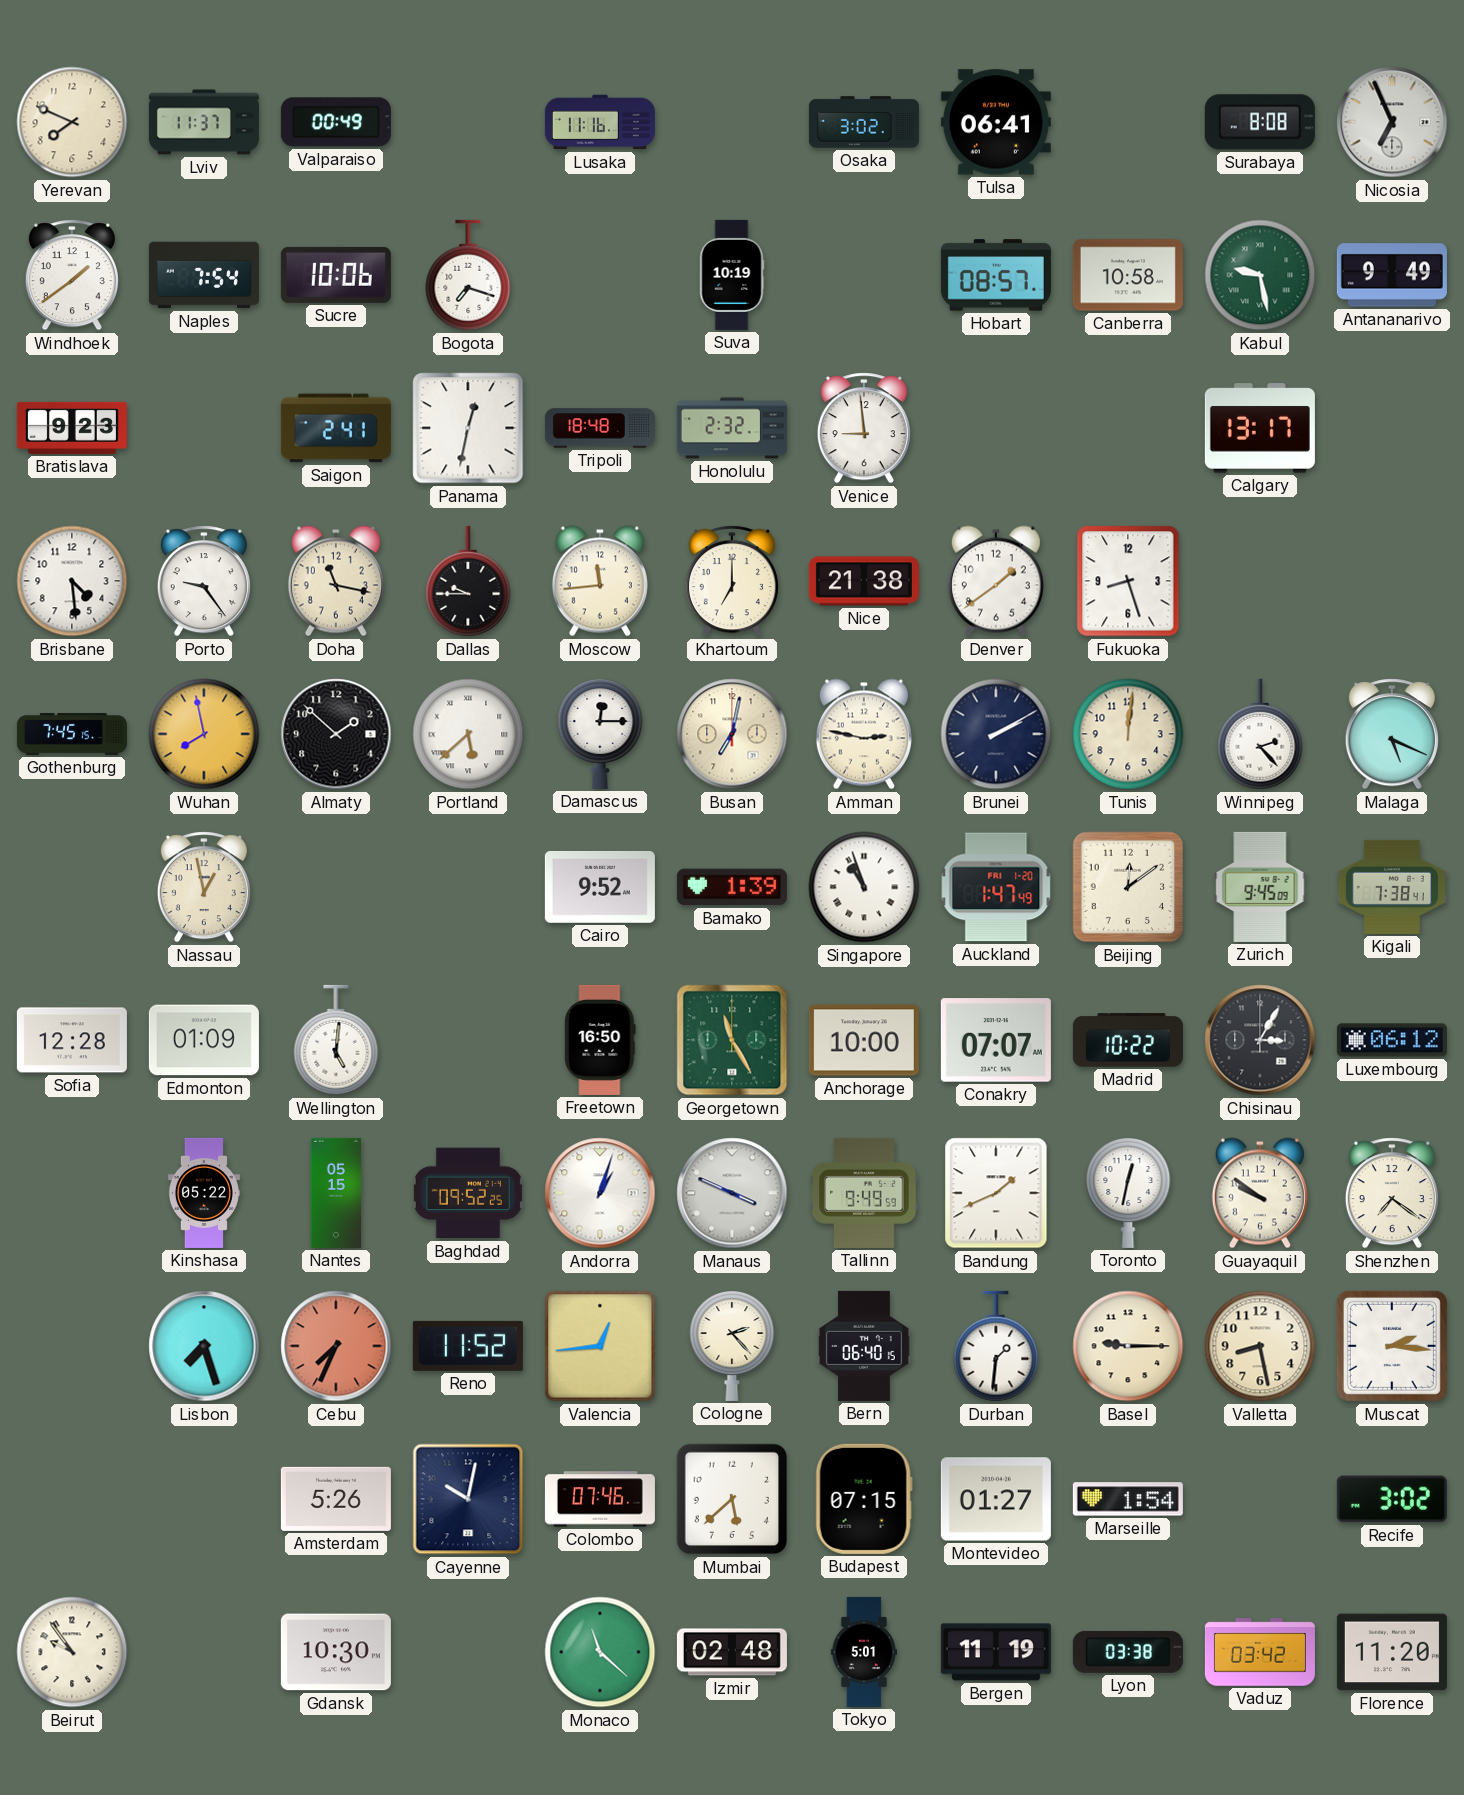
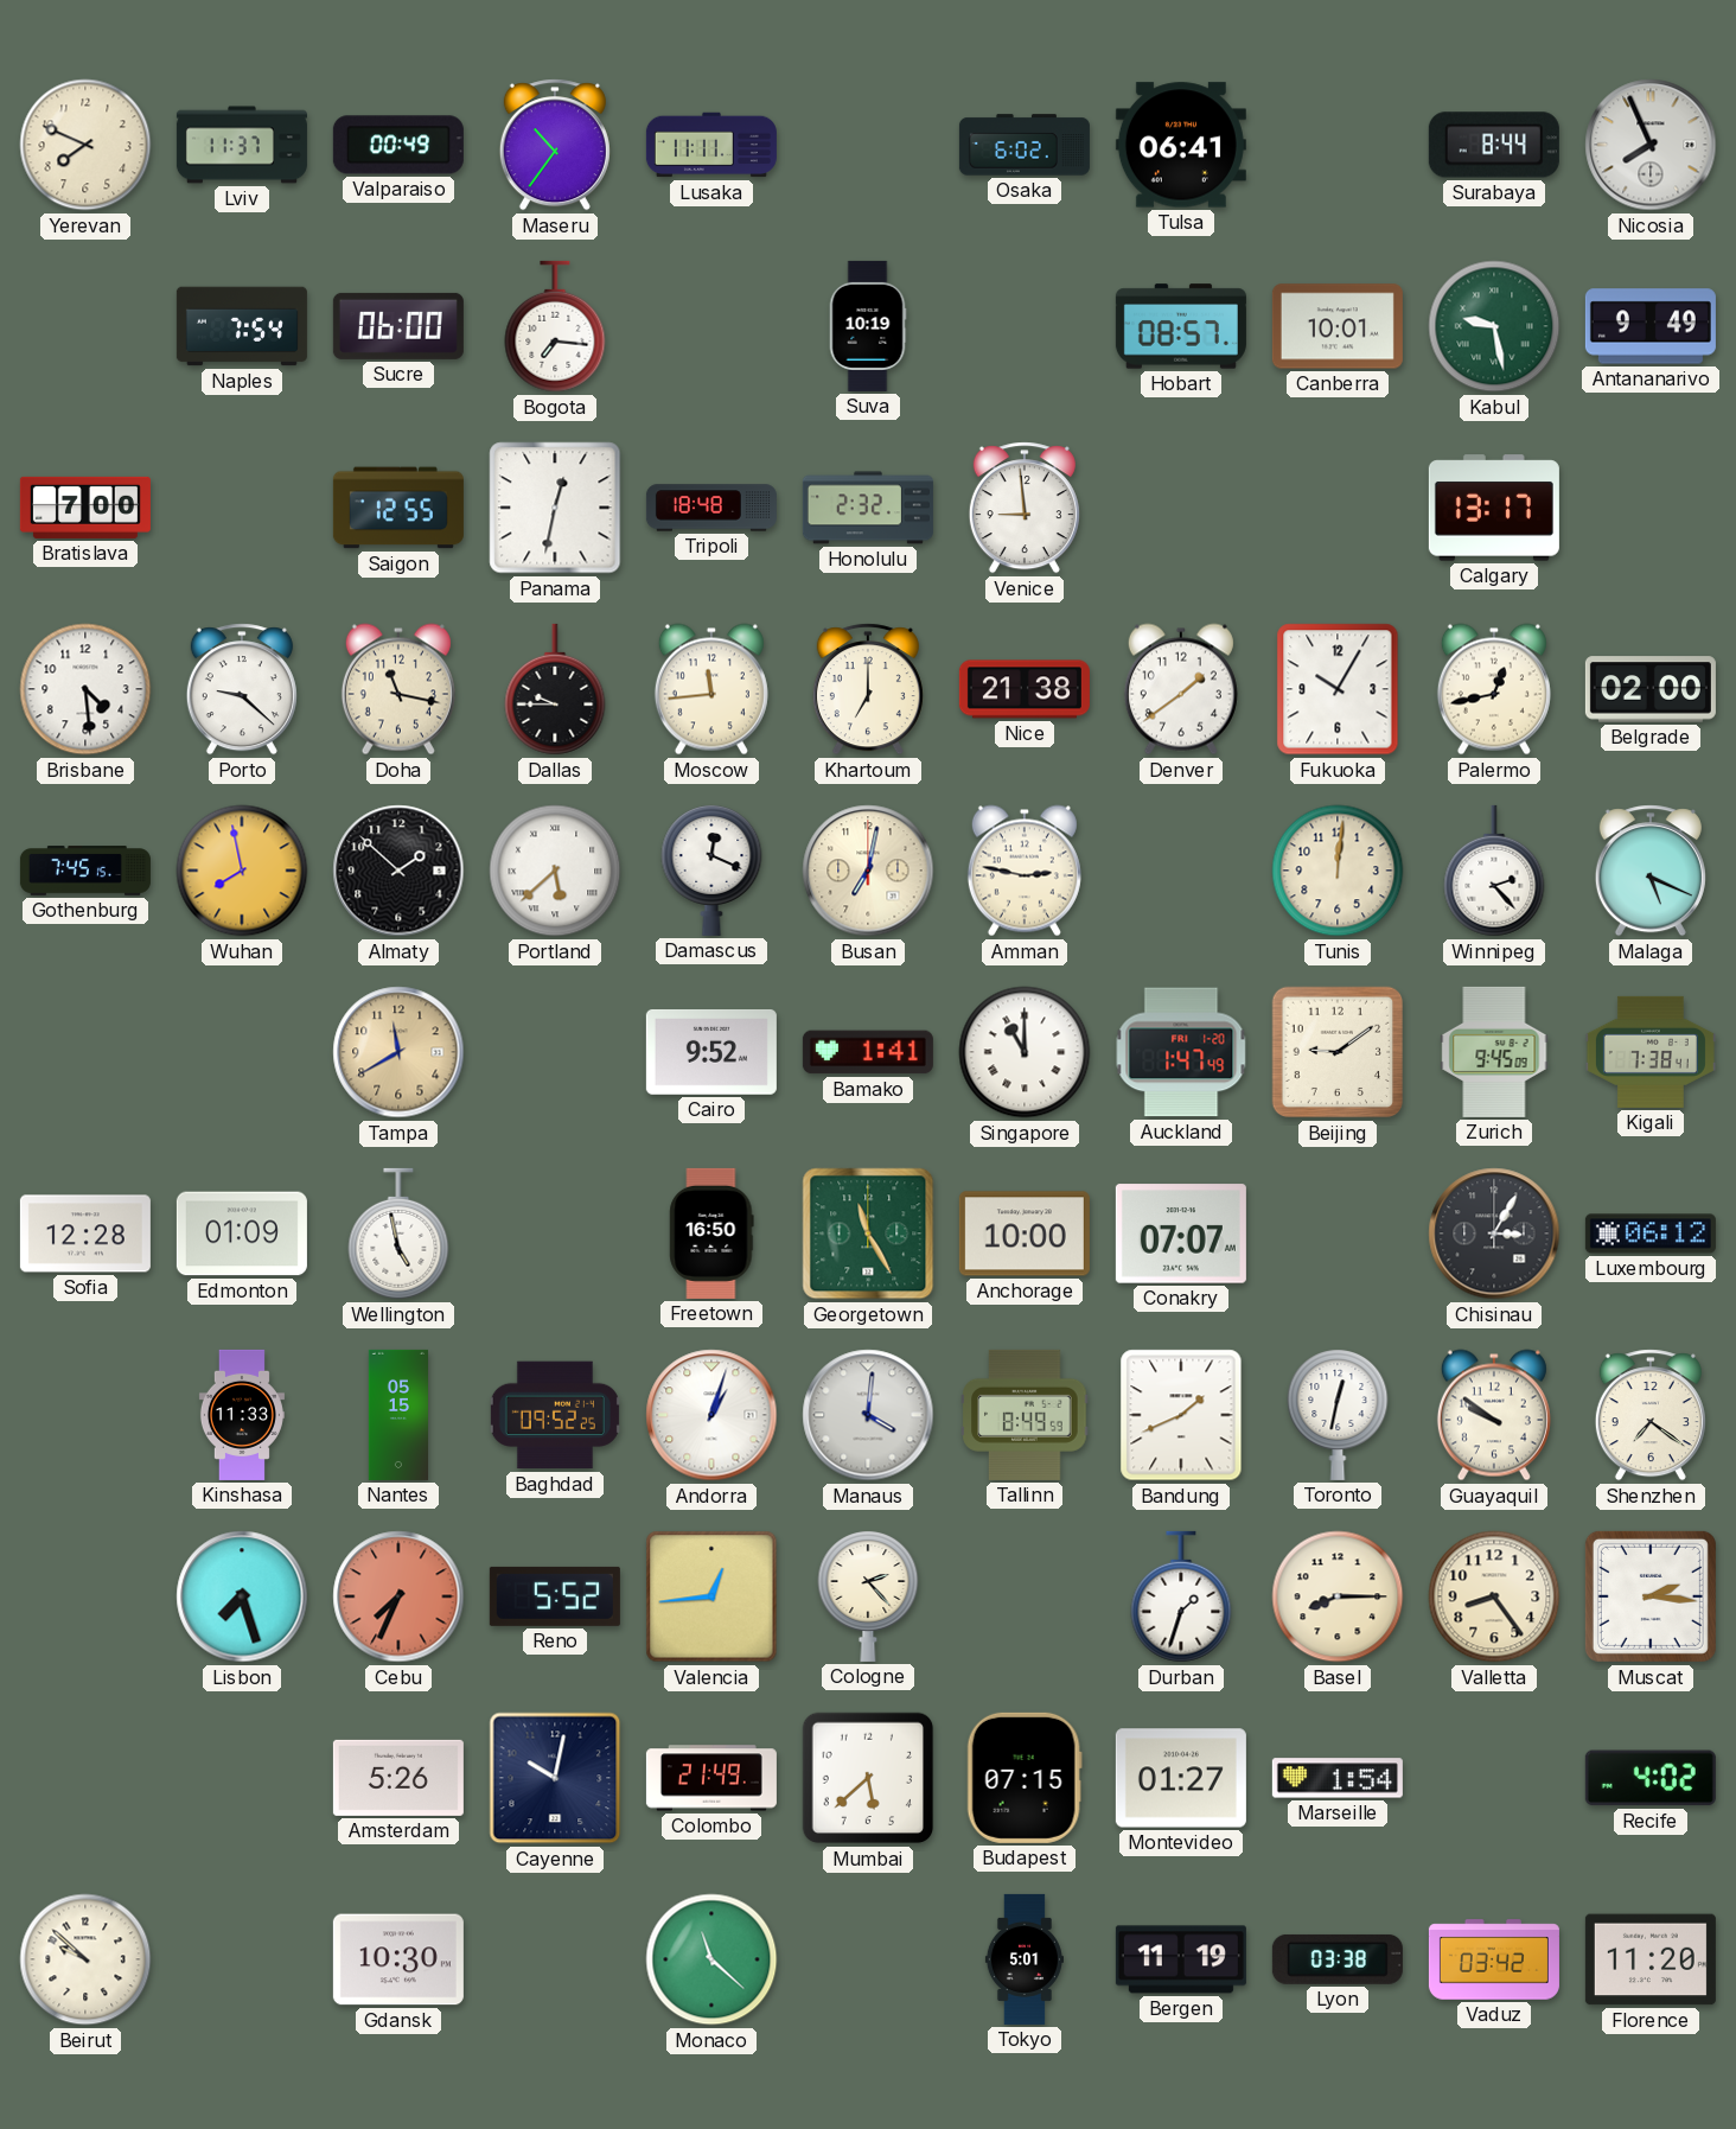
Maseru: none -> 10:36 (555, 145)
Lusaka: 11:16 -> 11:11 (711, 145)
Osaka: 3:02 -> 6:02 (1025, 145)
Surabaya: 8:08 -> 8:44 (1494, 145)
Nicosia: 6:56 -> 7:56 (1651, 145)
Windhoek: 1:39 -> none (72, 275)
Sucre: 10:06 -> 06:00 (398, 326)
Bogota: 7:18 -> 7:16 (555, 326)
Canberra: 10:58 -> 10:01 (1338, 326)
Bratislava: 9:23 -> 7:00 (85, 508)
Saigon: 2:41 -> 12:55 (398, 508)
Porto: 9:24 -> 9:22 (242, 689)
Fukuoka: 8:27 -> 10:05 (1338, 689)
Palermo: none -> 12:43 (1494, 689)
Belgrade: none -> 02:00 (1651, 689)
Damascus: 12:15 -> 12:19 (711, 871)
Brunei: 2:10 -> none (996, 734)
Nassau: 12:58 -> none (204, 887)
Tampa: none -> 11:40 (398, 1052)
Bamako: 1:39 -> 1:41 (868, 1052)
Singapore: 10:57 -> 11:00 (1025, 1052)
Beijing: 12:09 -> 9:09 (1338, 1052)
Wellington: 5:01 -> 4:58 (398, 1234)
Madrid: 10:22 -> none (1128, 1040)
Kinshasa: 05:22 -> 11:33 (242, 1415)
Manaus: 3:49 -> 4:01 (868, 1415)
Tallinn: 9:49 -> 8:49 (1025, 1415)
Reno: 11:52 -> 5:52 (555, 1596)
Bern: 06:40 -> none (864, 1346)
Durban: 1:31 -> 1:33 (1181, 1596)
Basel: 9:15 -> 8:15 (1338, 1596)
Valletta: 8:28 -> 8:24 (1494, 1596)
Colombo: 07:46 -> 21:49 (711, 1778)
Recife: 3:02 -> 4:02 (1651, 1778)
Beirut: 9:54 -> 9:52 (85, 1959)
Izmir: 02:48 -> none (732, 1652)
